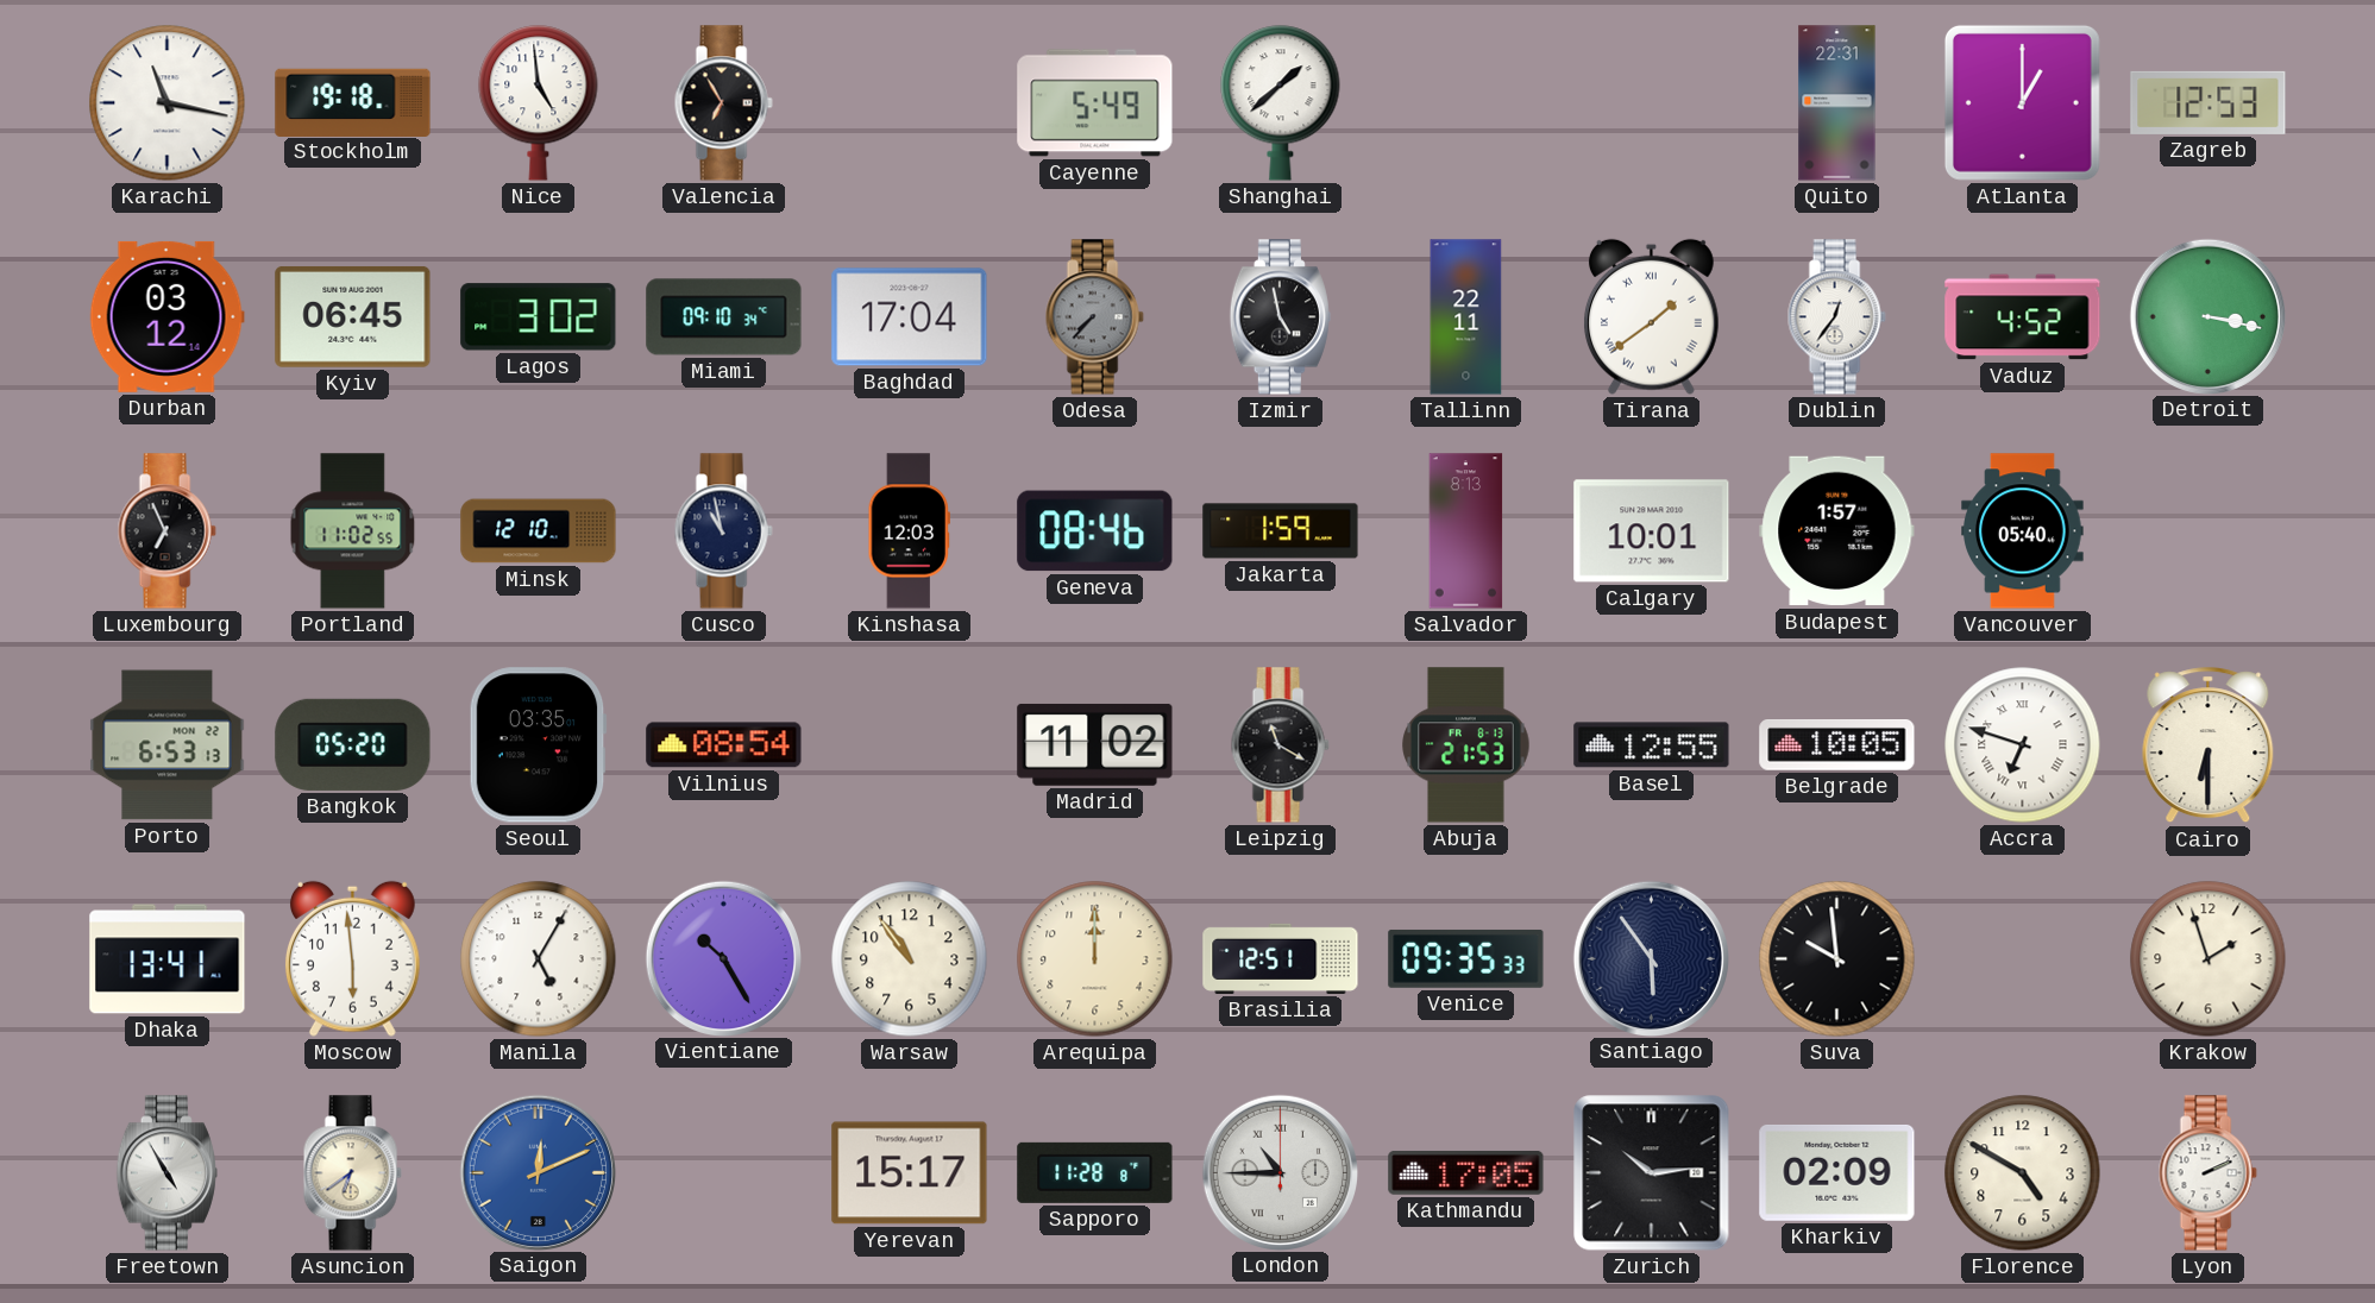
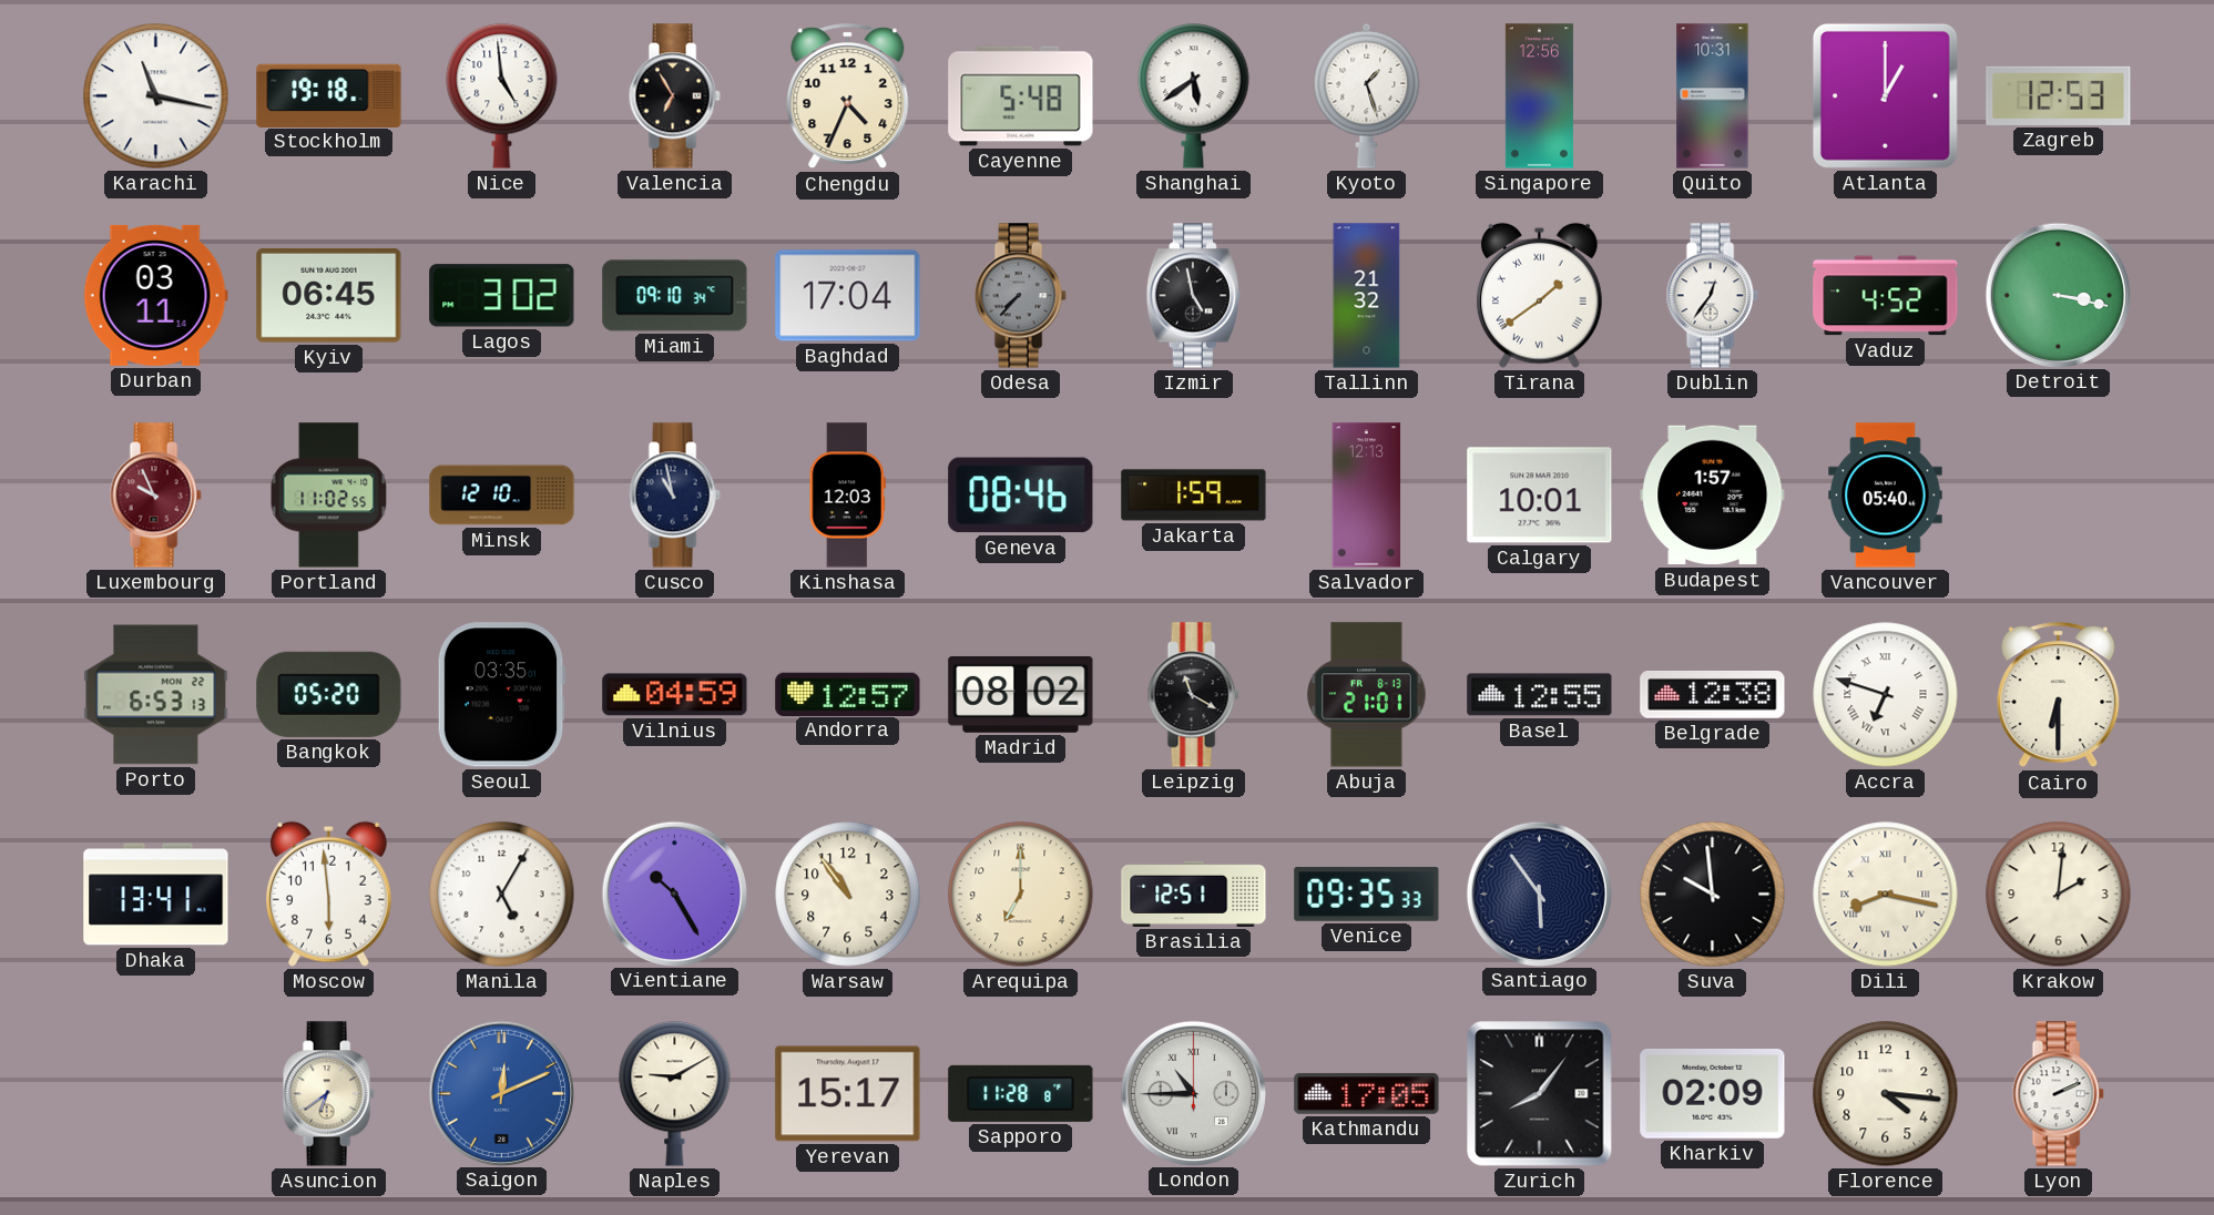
Chengdu: none -> 4:34 (848, 96)
Cayenne: 5:49 -> 5:48 (1021, 96)
Shanghai: 1:38 -> 5:39 (1194, 96)
Kyoto: none -> 1:27 (1367, 95)
Singapore: none -> 12:56 (1539, 96)
Quito: 22:31 -> 10:31 (1713, 96)
Durban: 03:12 -> 03:11 (155, 295)
Tallinn: 22:11 -> 21:32 (1367, 296)
Luxembourg: 6:56 -> 9:56 (155, 496)
Luxembourg dial: black -> burgundy (155, 496)
Salvador: 8:13 -> 12:13 (1367, 496)
Vilnius: 08:54 -> 04:59 (675, 695)
Andorra: none -> 12:57 (848, 694)
Madrid: 11:02 -> 08:02 (1021, 694)
Abuja: 21:53 -> 21:01 (1367, 695)
Belgrade: 10:05 -> 12:38 (1713, 695)
Arequipa: 12:00 -> 7:00 (1021, 895)
Dili: none -> 8:17 (1886, 895)
Krakow: 1:57 -> 2:01 (2059, 895)
Freetown: 4:55 -> none (166, 1173)
Naples: none -> 9:10 (675, 1094)
Zurich: 10:14 -> 8:06 (1540, 1094)
Florence: 4:50 -> 4:16 (1886, 1094)
